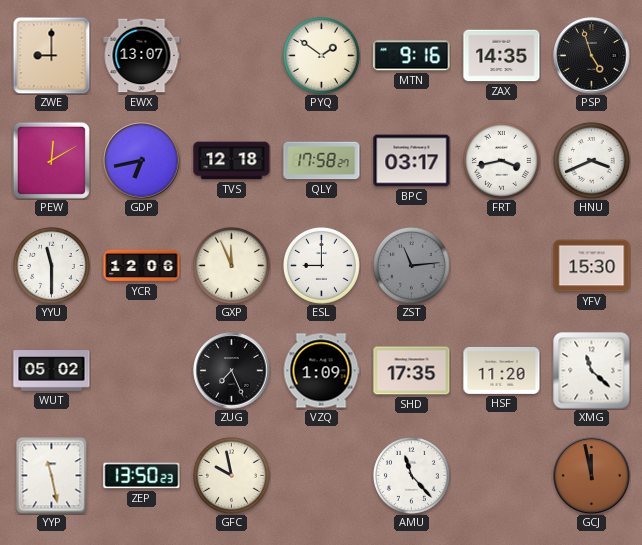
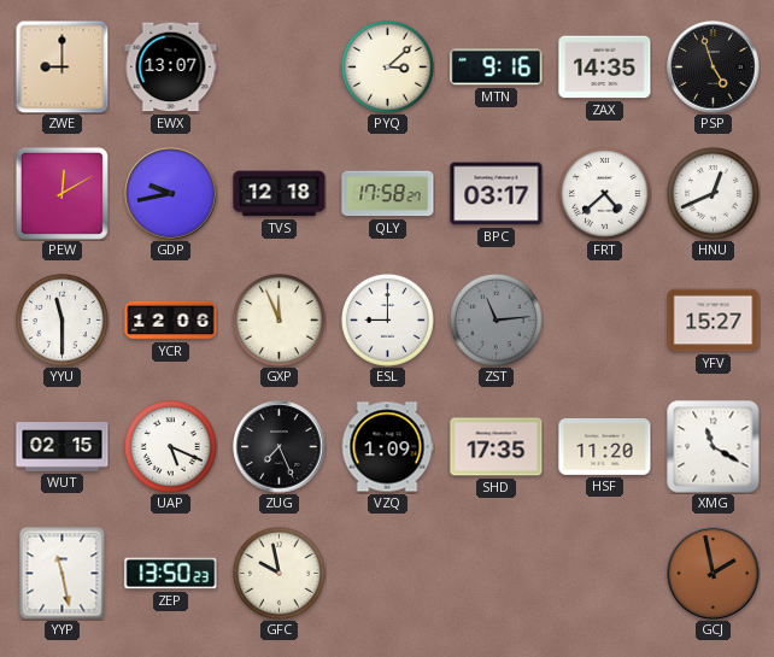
PYQ: 1:51 -> 3:08 (387, 66)
GDP: 6:43 -> 9:43 (171, 194)
FRT: 3:43 -> 4:38 (604, 193)
HNU: 3:41 -> 12:41 (713, 193)
YFV: 15:30 -> 15:27 (714, 321)
WUT: 05:02 -> 02:15 (63, 447)
UAP: none -> 5:19 (170, 446)
XMG: 11:22 -> 11:20 (714, 447)
AMU: 11:23 -> none (411, 475)
GCJ: 11:58 -> 1:58 (714, 574)
